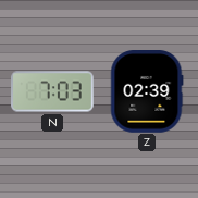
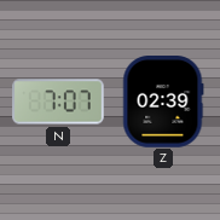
N: 7:03 -> 7:07 (58, 102)
